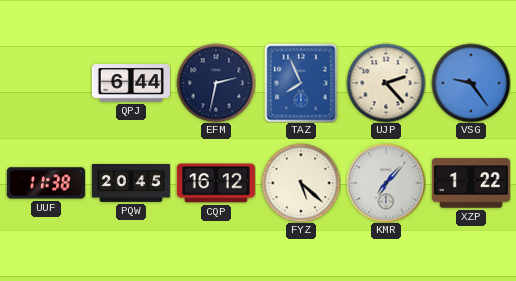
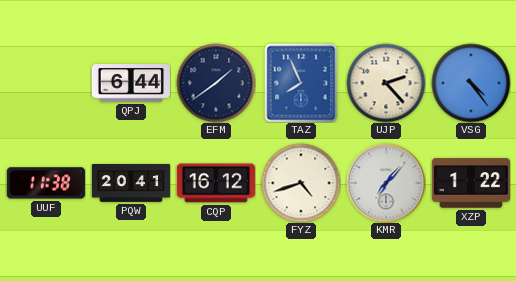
EFM: 2:32 -> 1:39 (216, 83)
VSG: 9:24 -> 4:24 (471, 83)
PQW: 20:45 -> 20:41 (131, 184)
FYZ: 5:22 -> 4:42 (301, 183)
